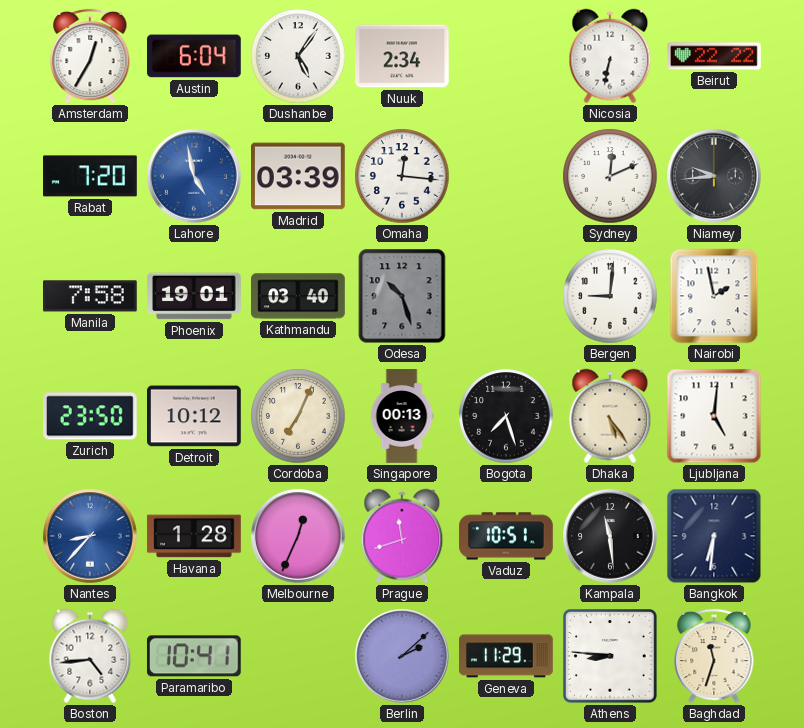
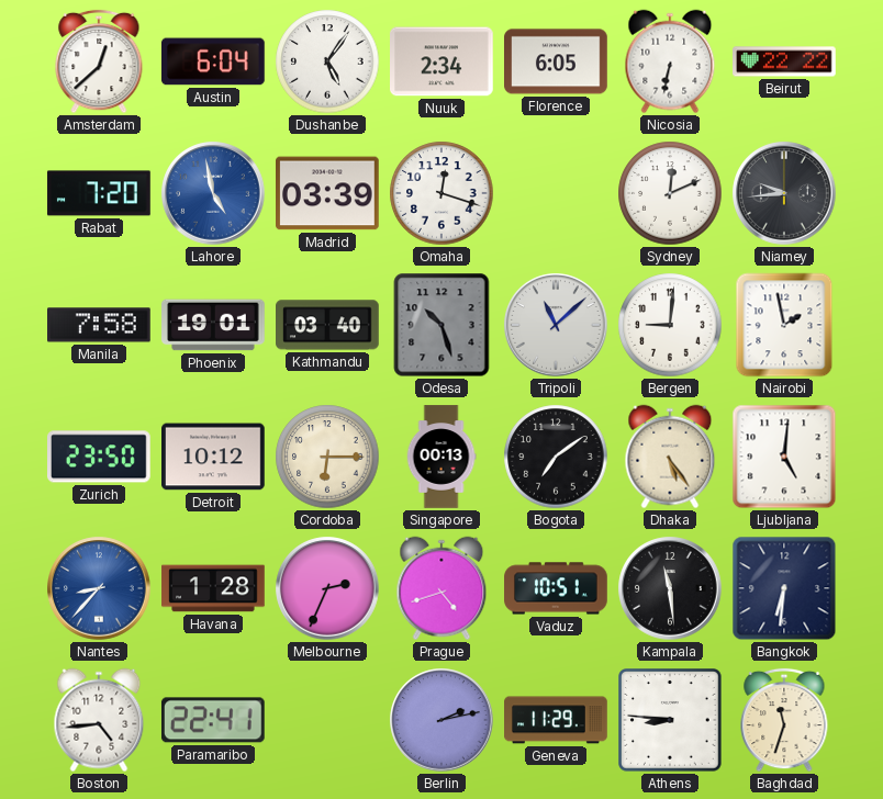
Amsterdam: 12:35 -> 12:38 (99, 61)
Florence: none -> 6:05 (557, 61)
Omaha: 12:16 -> 12:18 (441, 193)
Tripoli: none -> 11:08 (556, 325)
Cordoba: 7:04 -> 6:15 (327, 457)
Bogota: 7:27 -> 7:09 (556, 457)
Melbourne: 12:34 -> 2:34 (327, 588)
Prague: 11:42 -> 4:42 (441, 588)
Paramaribo: 10:41 -> 22:41 (213, 720)
Berlin: 2:08 -> 2:13 (441, 720)
